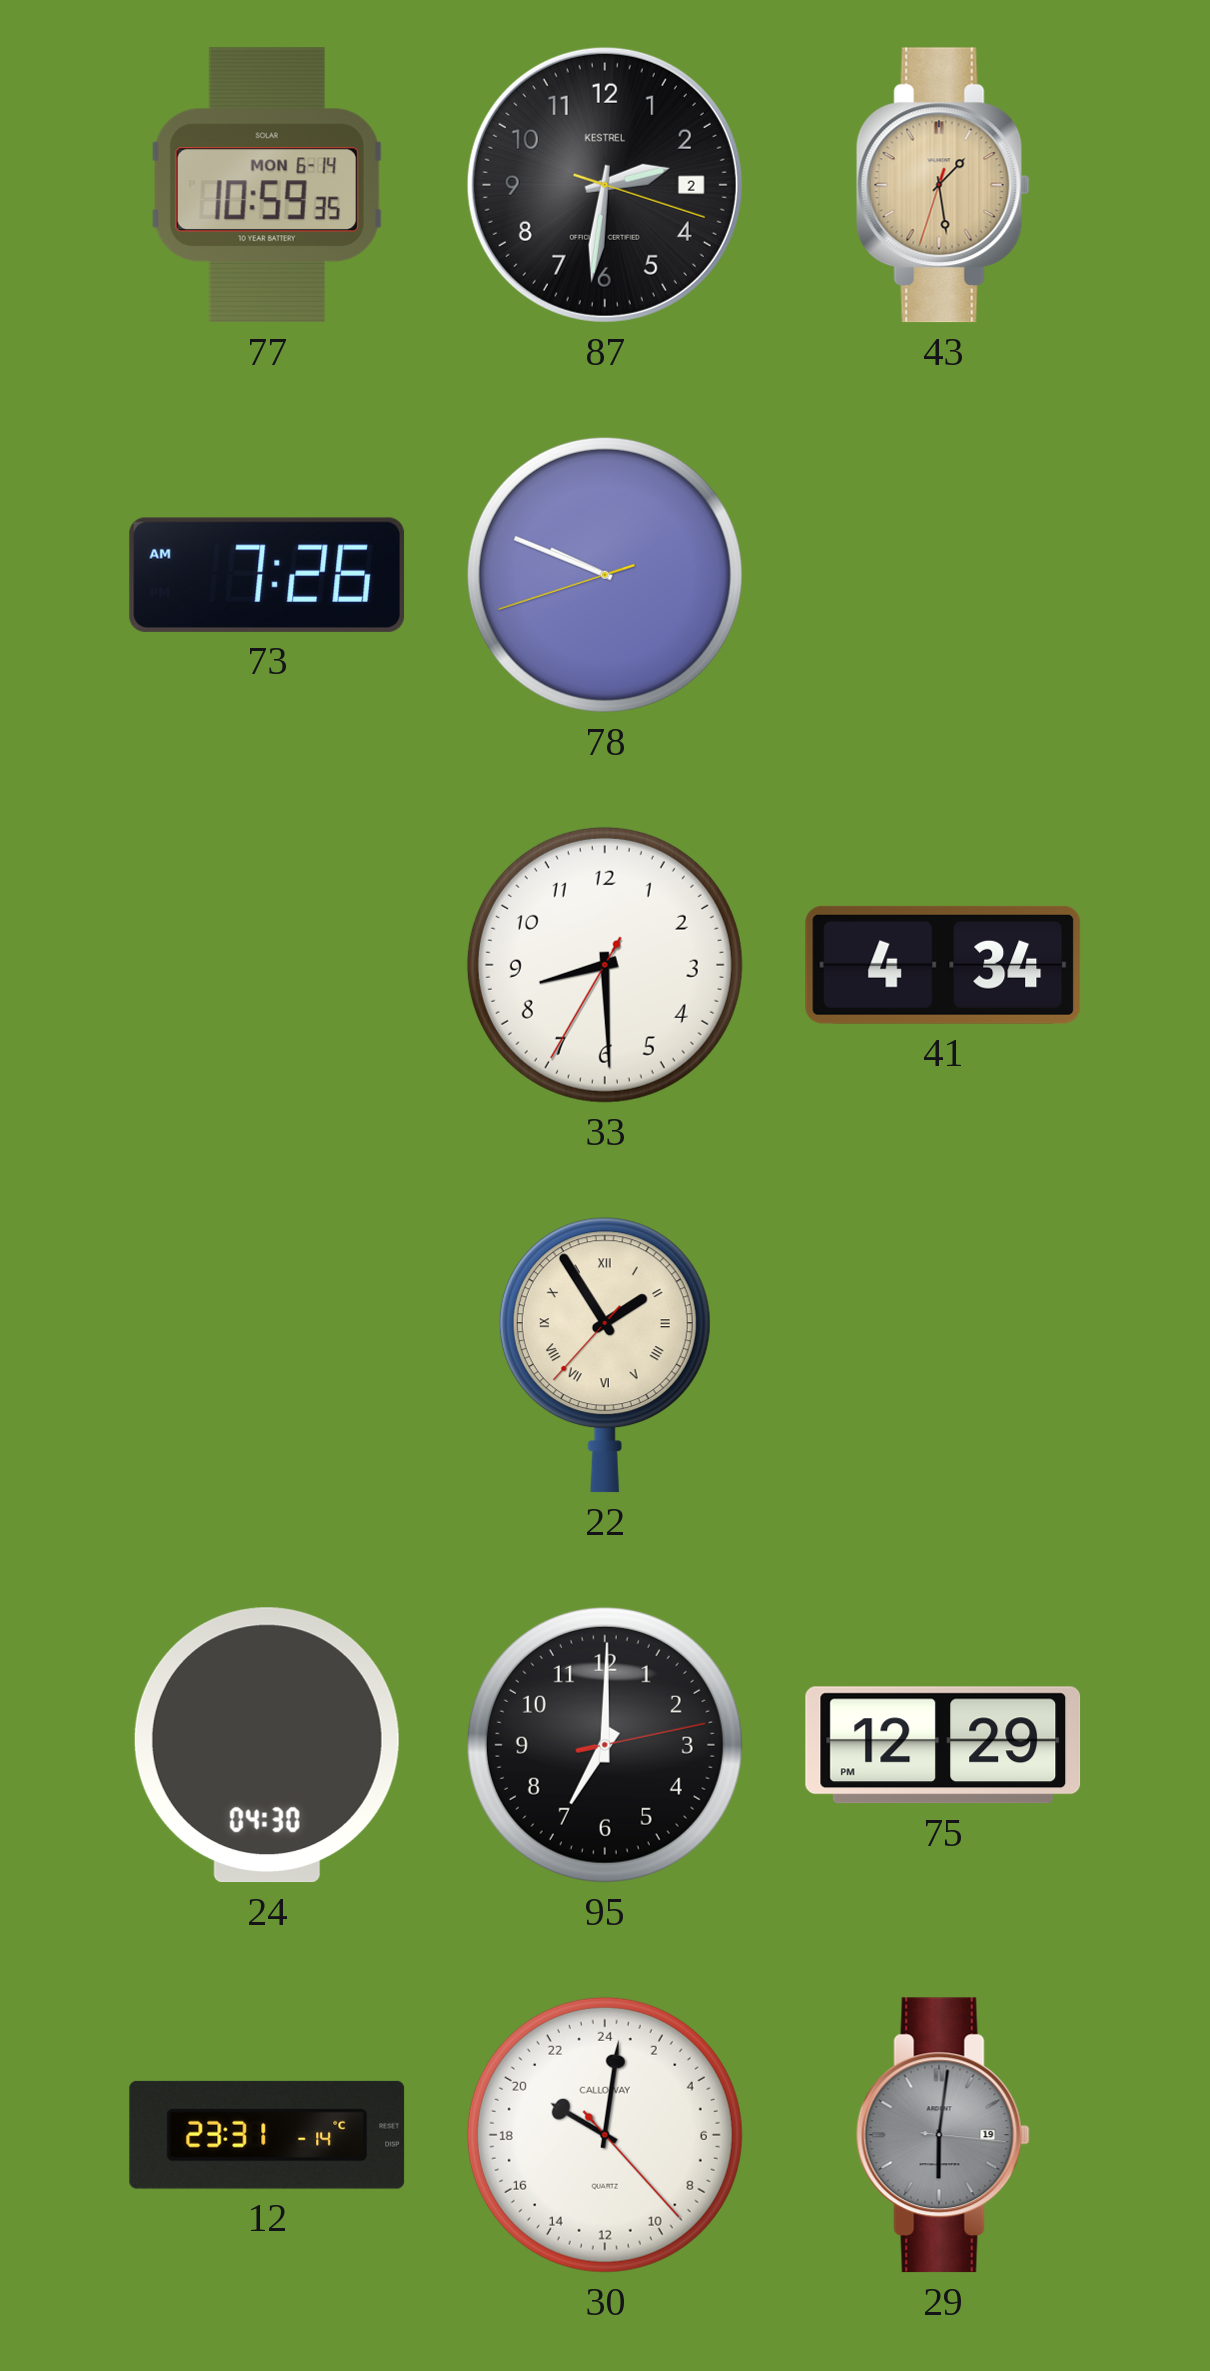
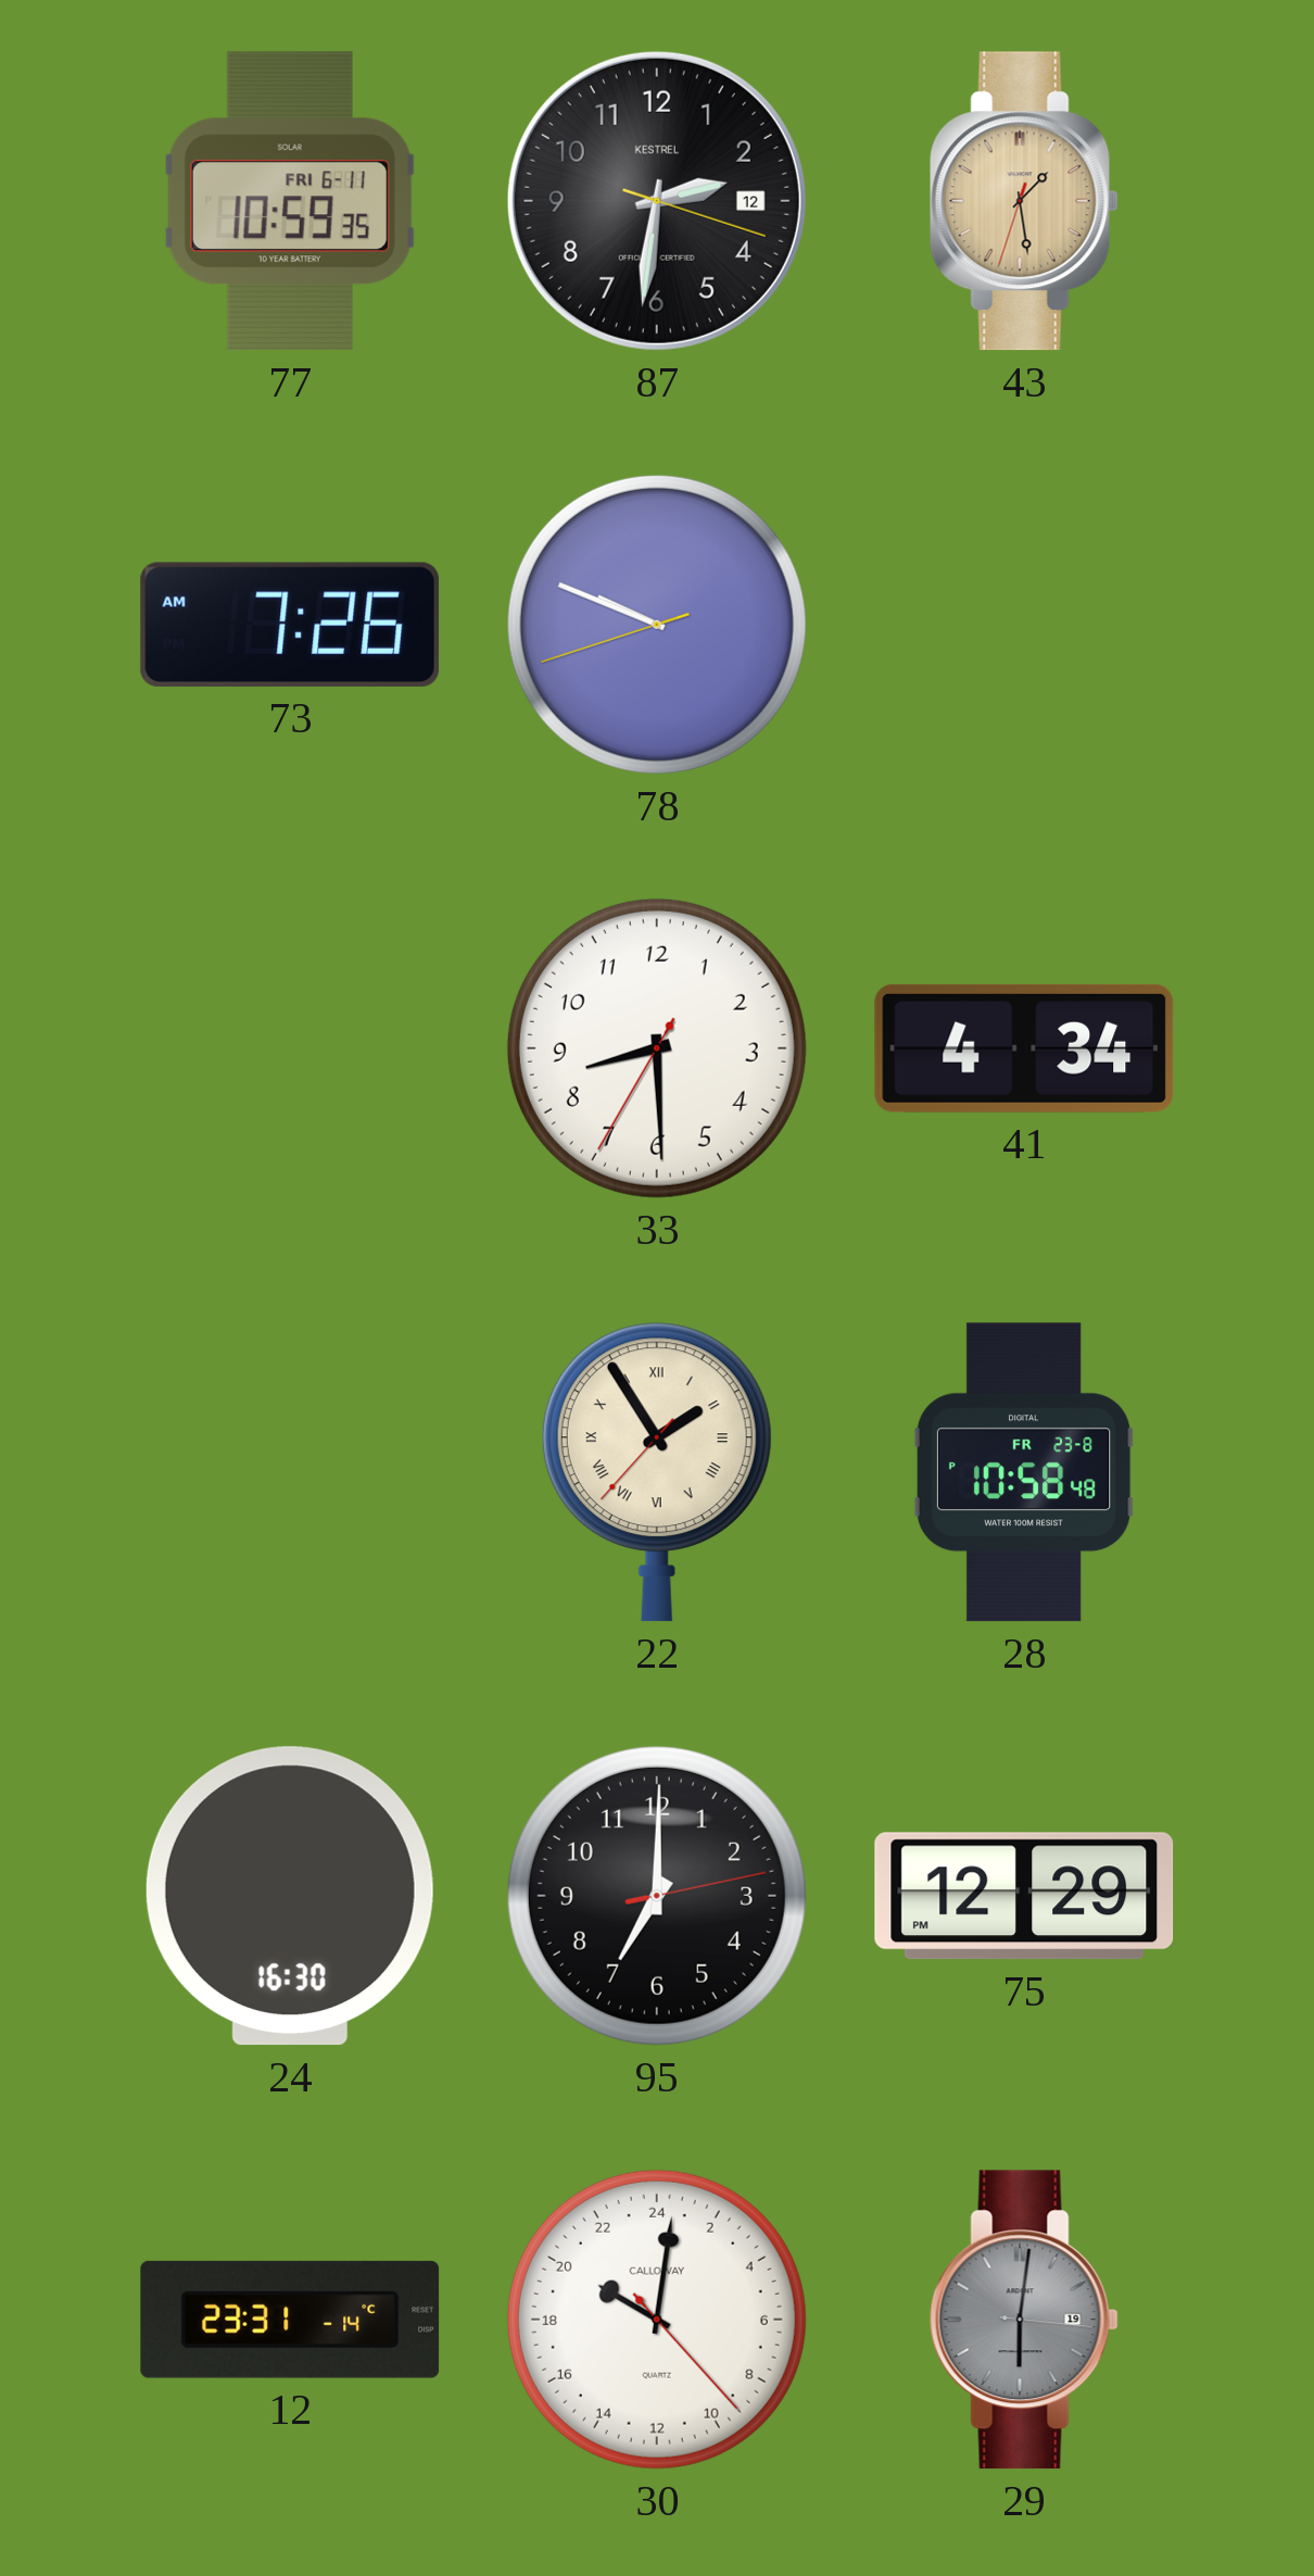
77 date: MON 6-14 -> FRI 6-11 (290, 201)
87 date: 2 -> 12 (657, 201)
28: none -> 10:58 (1024, 1472)
24: 04:30 -> 16:30 (290, 1896)
